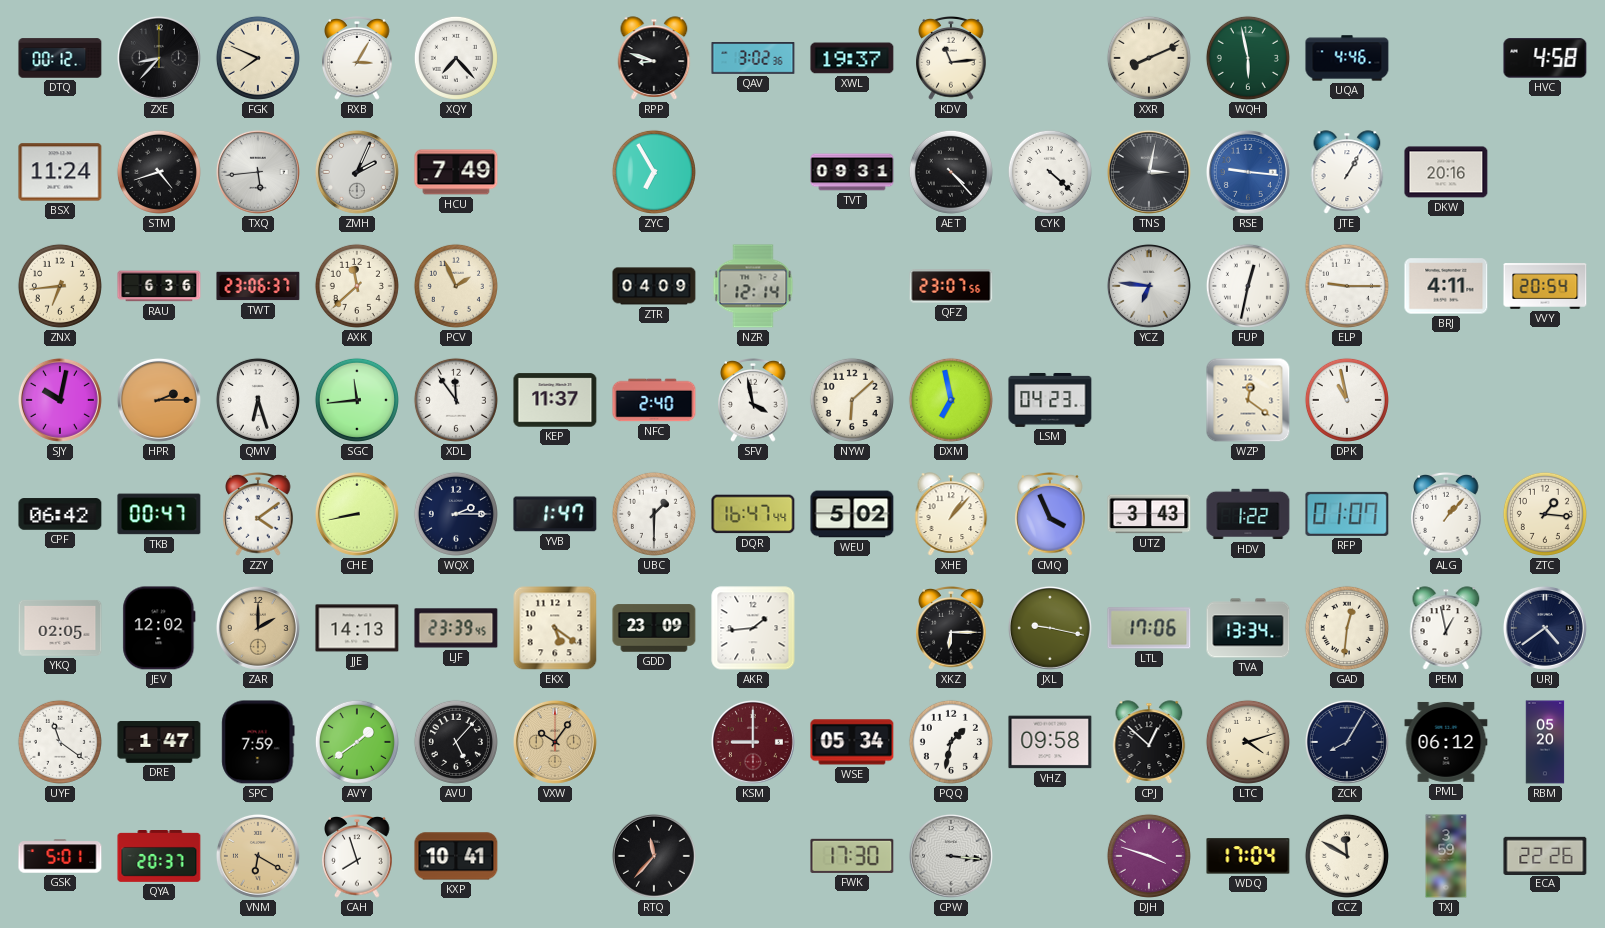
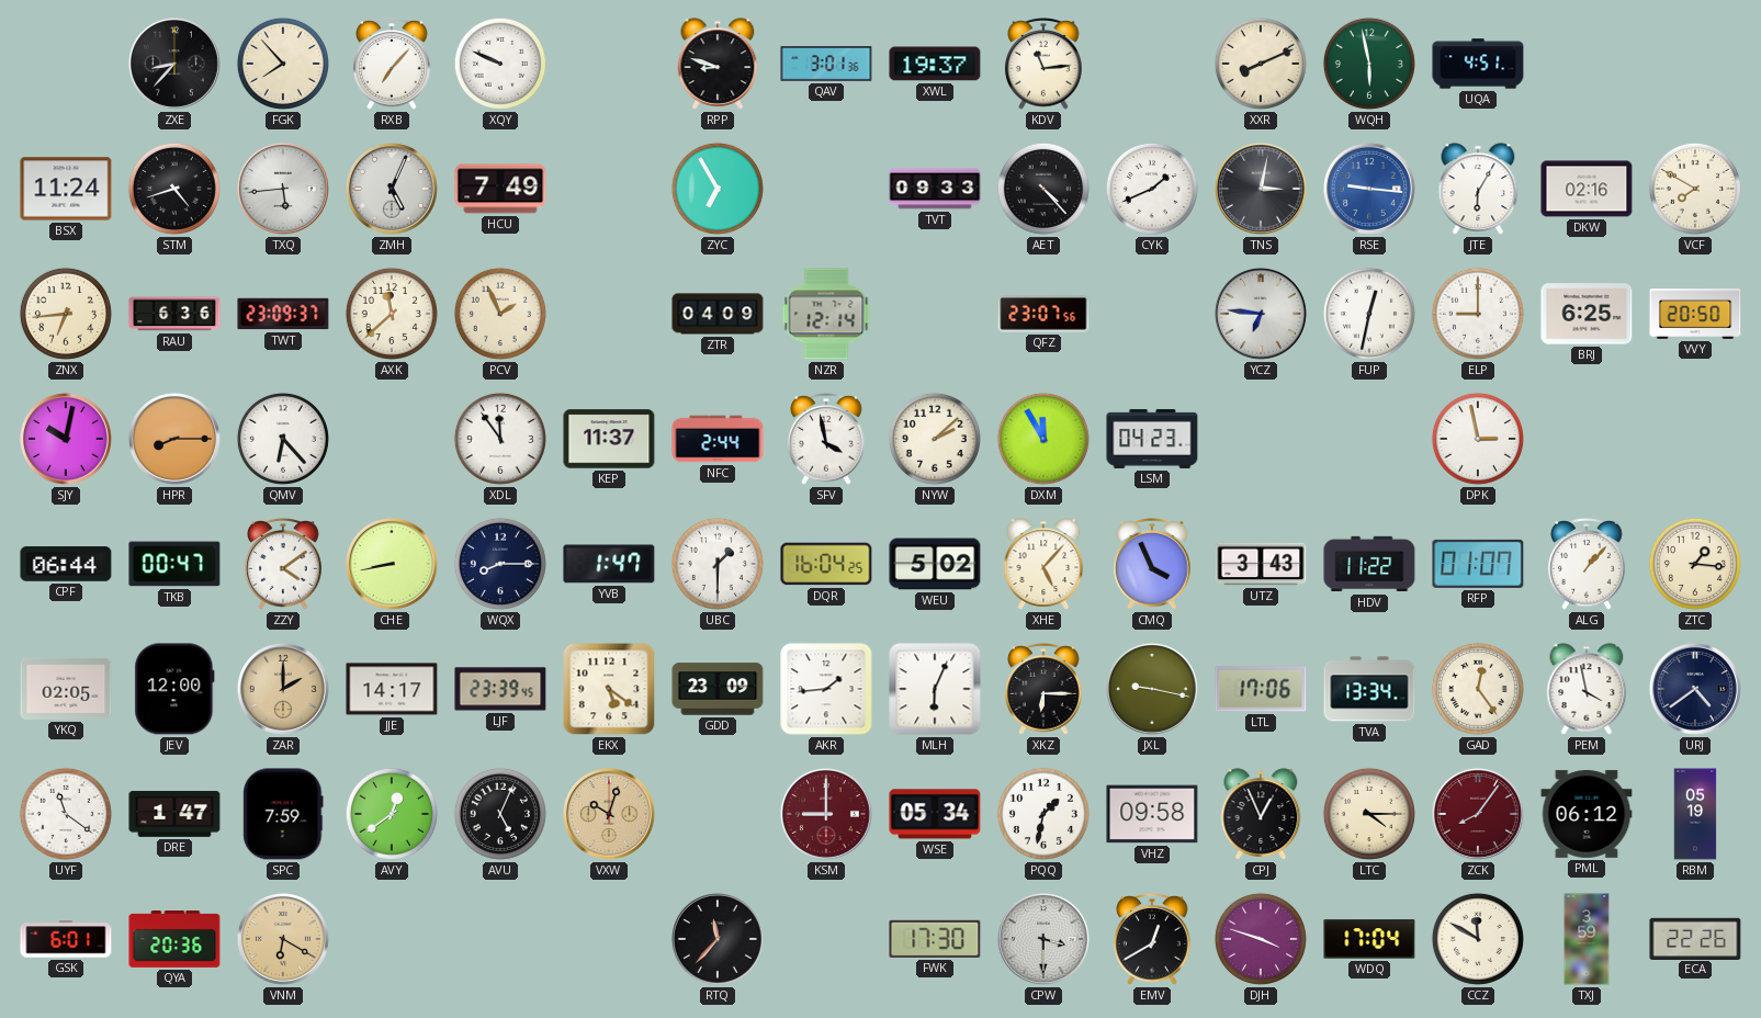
DTQ: 00:12 -> none (60, 58)
FGK: 7:49 -> 7:53 (283, 64)
RXB: 3:05 -> 7:07 (392, 65)
XQY: 7:23 -> 9:49 (500, 64)
QAV: 3:02 -> 3:01 (826, 64)
UQA: 4:46 -> 4:51 (1478, 64)
HVC: 4:58 -> none (1545, 58)
ZMH: 2:04 -> 5:04 (392, 189)
TVT: 09:31 -> 09:33 (935, 189)
CYK: 4:22 -> 1:41 (1152, 189)
JTE: 1:05 -> 6:05 (1478, 189)
DKW: 20:16 -> 02:16 (1587, 189)
VCF: none -> 7:50 (1695, 189)
TWT: 23:06 -> 23:09 (283, 314)
ELP: 9:15 -> 9:00 (1478, 314)
BRJ: 4:11 -> 6:25 (1587, 314)
VVY: 20:54 -> 20:50 (1695, 315)
HPR: 2:15 -> 8:15 (174, 439)
QMV: 6:27 -> 6:23 (283, 439)
SGC: 11:44 -> none (357, 400)
NFC: 2:40 -> 2:44 (718, 439)
NYW: 6:08 -> 2:08 (935, 439)
DXM: 6:58 -> 11:55 (1043, 439)
WZP: 12:21 -> none (1248, 400)
DPK: 10:58 -> 2:58 (1478, 439)
CPF: 06:42 -> 06:44 (66, 564)
WQX: 2:15 -> 8:15 (500, 564)
DQR: 16:47 -> 16:04 (826, 564)
XHE: 1:07 -> 5:07 (1043, 564)
HDV: 1:22 -> 11:22 (1369, 564)
JEV: 12:02 -> 12:00 (174, 689)
JJE: 14:13 -> 14:17 (392, 689)
MLH: none -> 6:04 (935, 689)
GAD: 12:31 -> 12:24 (1478, 689)
PEM: 12:58 -> 3:58 (1587, 689)
AVY: 1:39 -> 12:39 (392, 814)
AVU: 5:07 -> 5:04 (500, 814)
VXW: 10:06 -> 10:03 (609, 814)
CPJ: 12:52 -> 12:56 (1261, 814)
LTC: 4:12 -> 4:15 (1369, 814)
ZCK: 8:05 -> 8:06 (1478, 814)
ZCK dial: navy -> burgundy (1478, 814)
RBM: 05:20 -> 05:19 (1695, 814)
GSK: 5:01 -> 6:01 (66, 939)
QYA: 20:37 -> 20:36 (174, 940)
CAH: 7:57 -> none (357, 857)
KXP: 10:41 -> none (456, 856)
CPW: 3:16 -> 3:30 (1043, 939)
EMV: none -> 12:40 (1152, 940)
